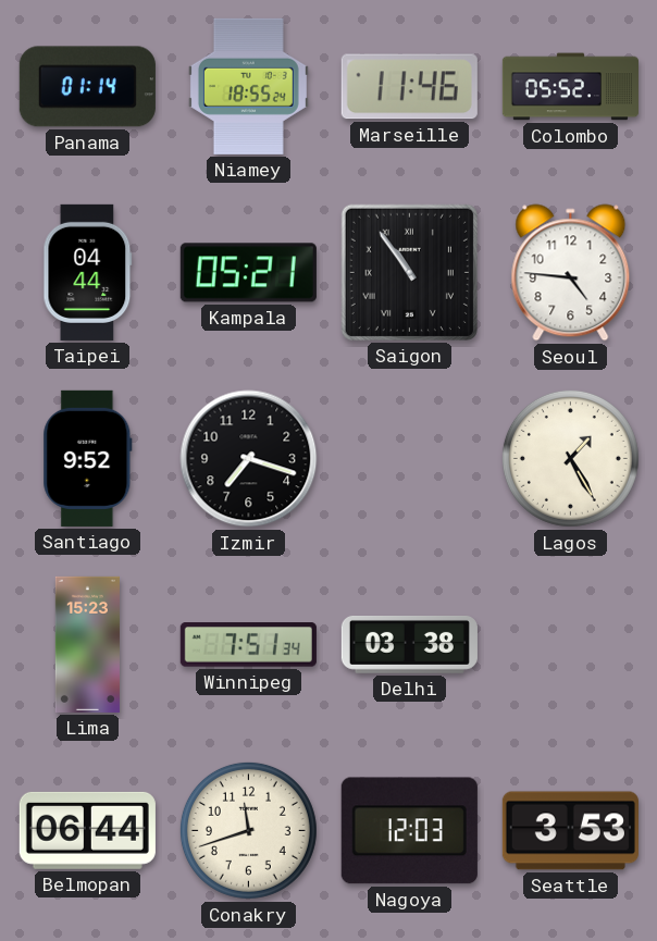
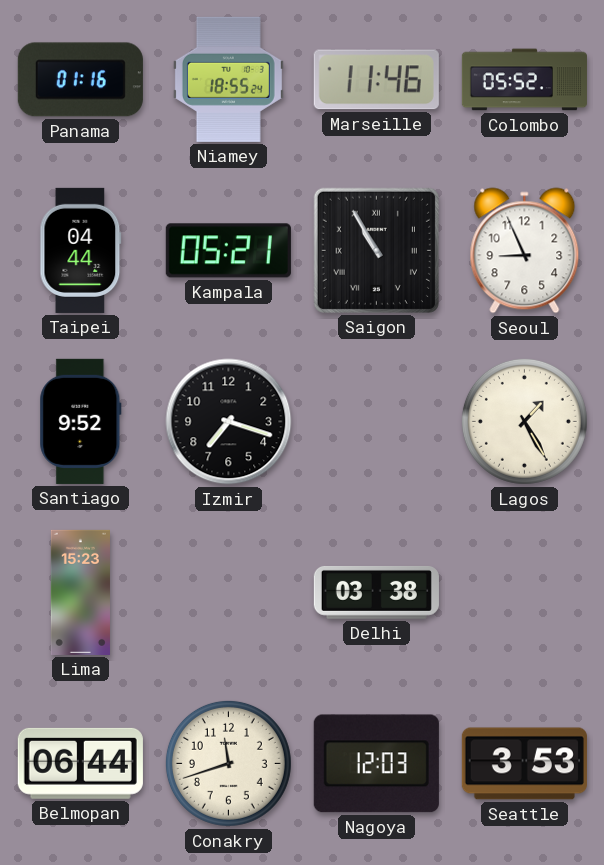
Panama: 01:14 -> 01:16 (80, 80)
Saigon: 10:54 -> 10:55 (376, 250)
Seoul: 4:46 -> 8:56 (525, 251)
Winnipeg: 7:51 -> none (248, 645)
